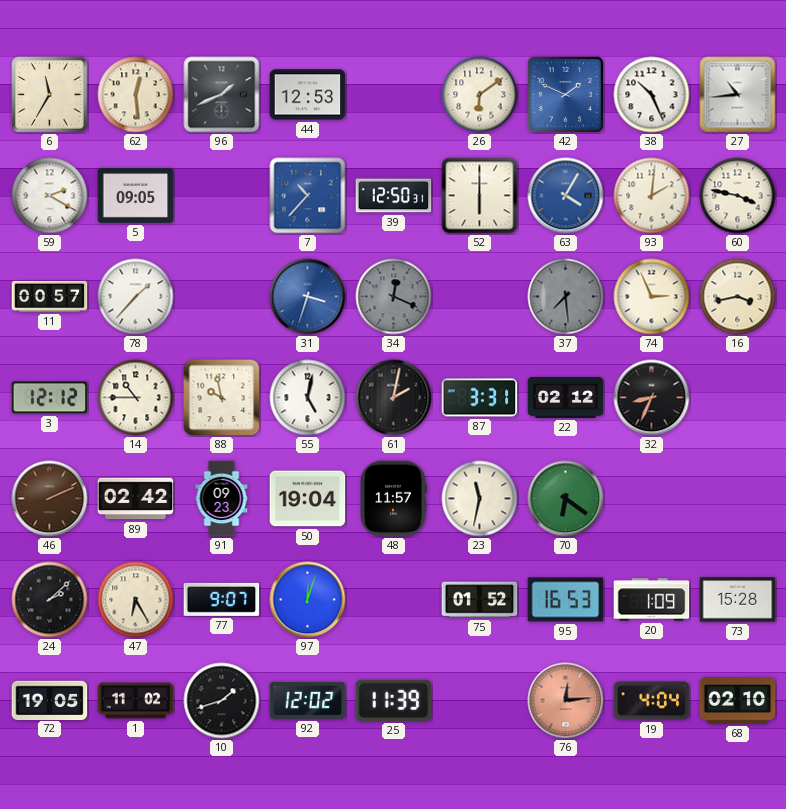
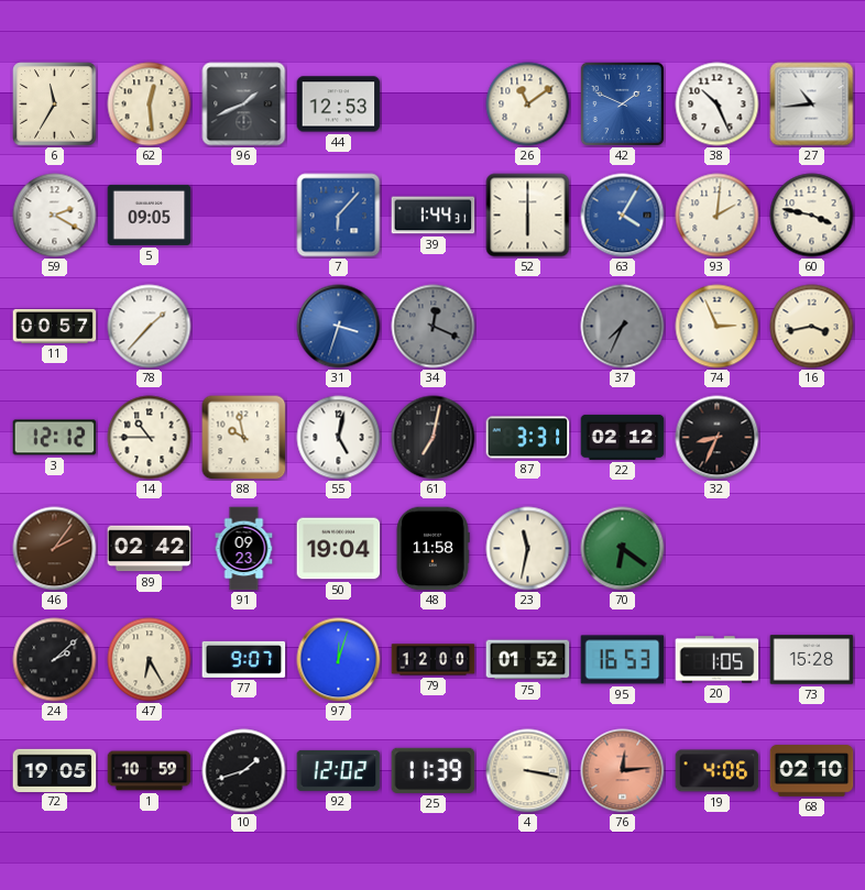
26: 6:09 -> 11:09 (528, 105)
7: 10:37 -> 6:07 (339, 216)
39: 12:50 -> 1:44 (434, 216)
37: 7:29 -> 7:34 (623, 327)
61: 2:02 -> 7:02 (434, 438)
46: 2:11 -> 2:06 (55, 549)
48: 11:57 -> 11:58 (432, 549)
79: none -> 12:00 (434, 660)
20: 1:09 -> 1:05 (718, 660)
1: 11:02 -> 10:59 (150, 771)
4: none -> 3:17 (528, 771)
19: 4:04 -> 4:06 (718, 771)
